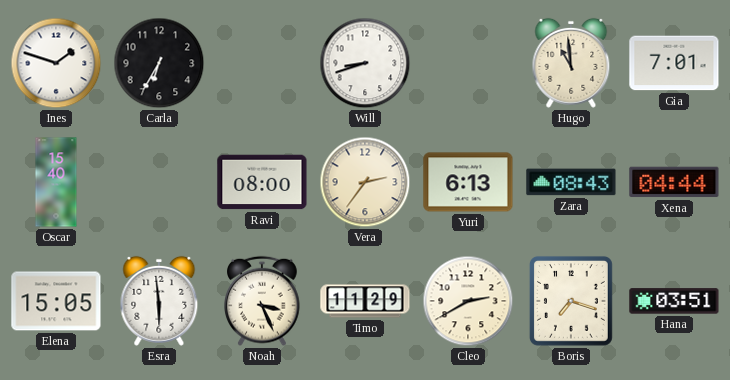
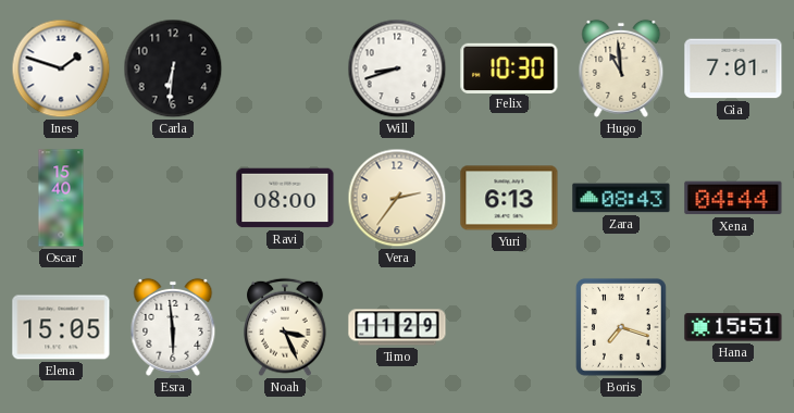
Carla: 6:35 -> 6:31 (173, 68)
Felix: none -> 10:30 (509, 67)
Cleo: 2:40 -> none (468, 301)
Hana: 03:51 -> 15:51 (733, 327)
